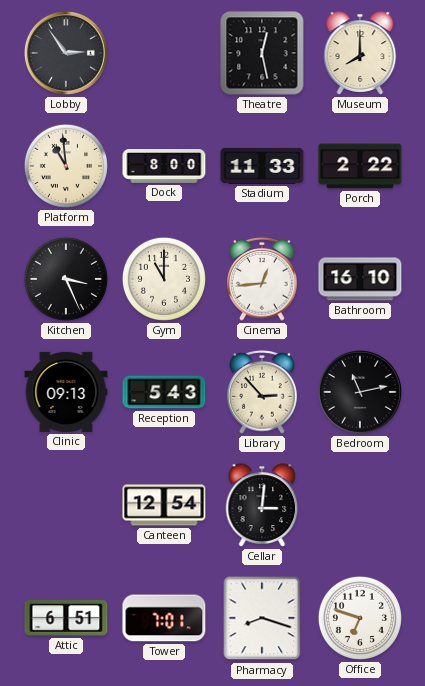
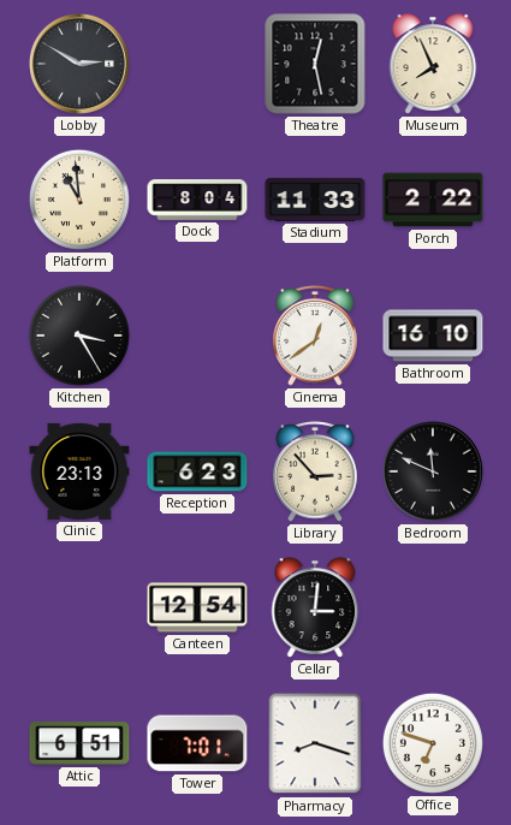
Lobby: 2:54 -> 2:50 (79, 64)
Museum: 8:00 -> 7:56 (433, 64)
Dock: 8:00 -> 8:04 (197, 200)
Kitchen: 3:26 -> 3:25 (79, 336)
Gym: 11:00 -> none (164, 279)
Cinema: 12:44 -> 12:39 (315, 337)
Clinic: 09:13 -> 23:13 (79, 471)
Reception: 5:43 -> 6:23 (197, 471)
Bedroom: 11:13 -> 11:49 (433, 471)
